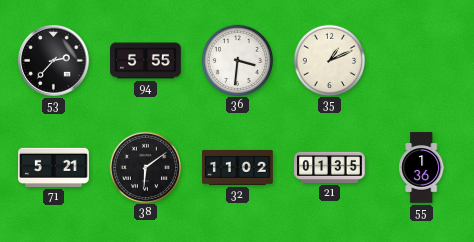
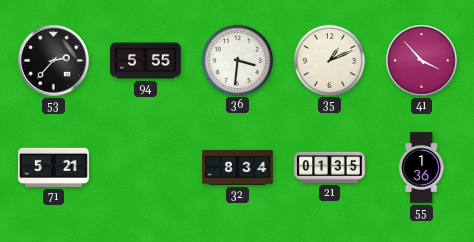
41: none -> 3:53 (422, 61)
38: 6:09 -> none (145, 167)
32: 11:02 -> 8:34 (238, 167)
